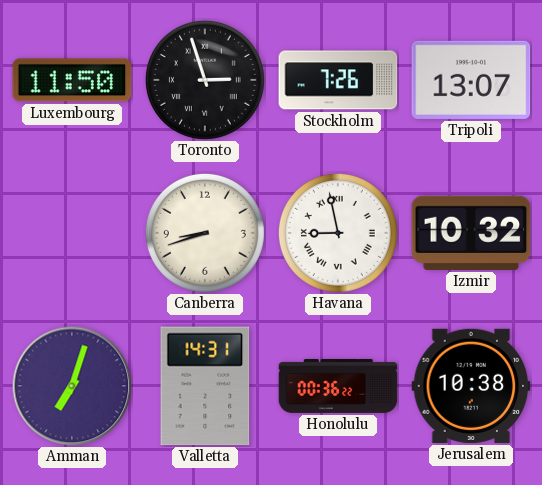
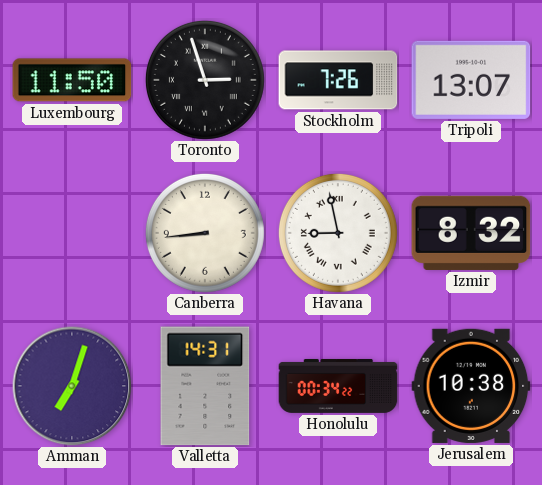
Canberra: 8:42 -> 8:44 (205, 233)
Izmir: 10:32 -> 8:32 (471, 233)
Honolulu: 00:36 -> 00:34 (338, 386)
